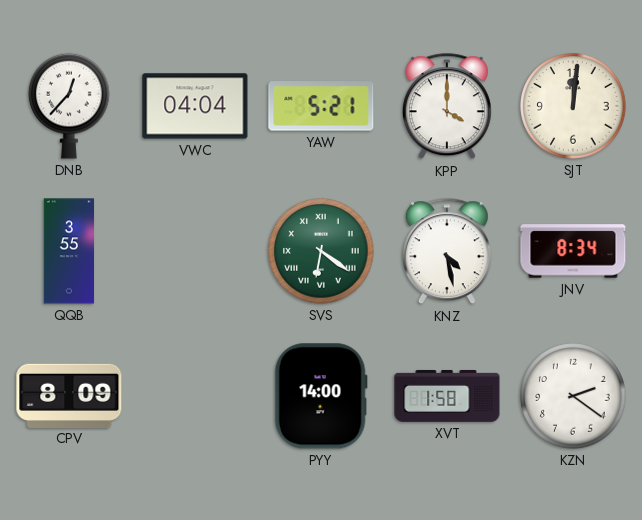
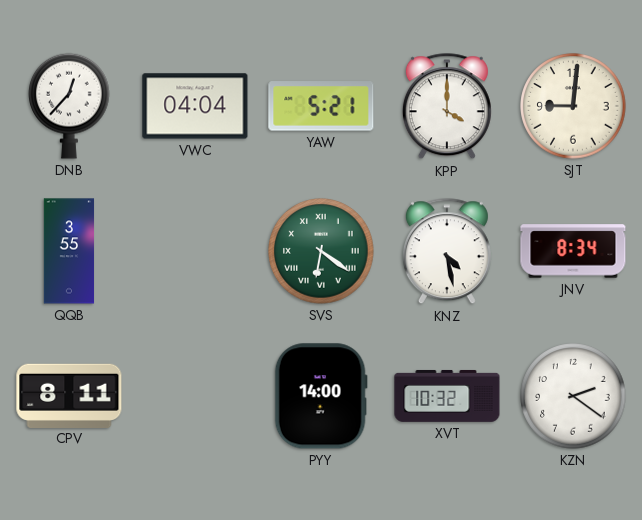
SJT: 12:01 -> 9:01 (573, 106)
CPV: 8:09 -> 8:11 (69, 395)
XVT: 1:58 -> 10:32 (447, 396)
